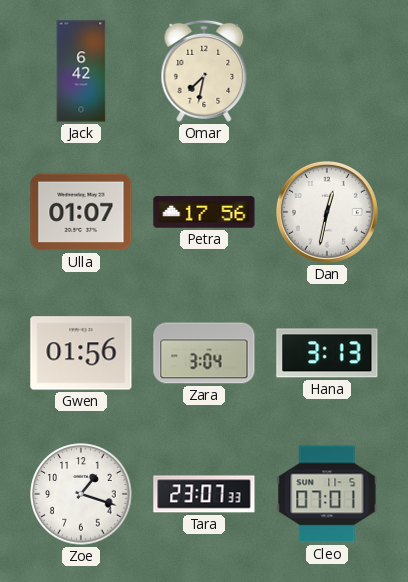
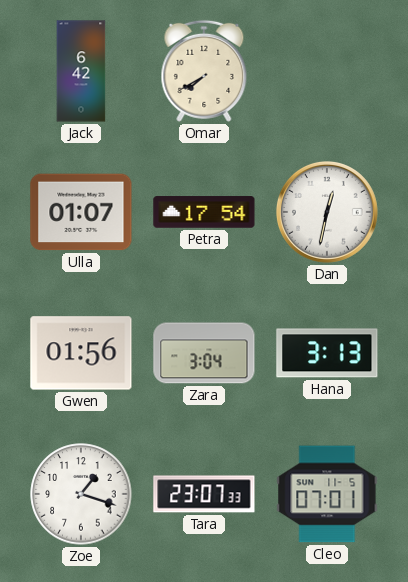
Omar: 7:32 -> 7:40 (204, 71)
Petra: 17:56 -> 17:54 (204, 212)
